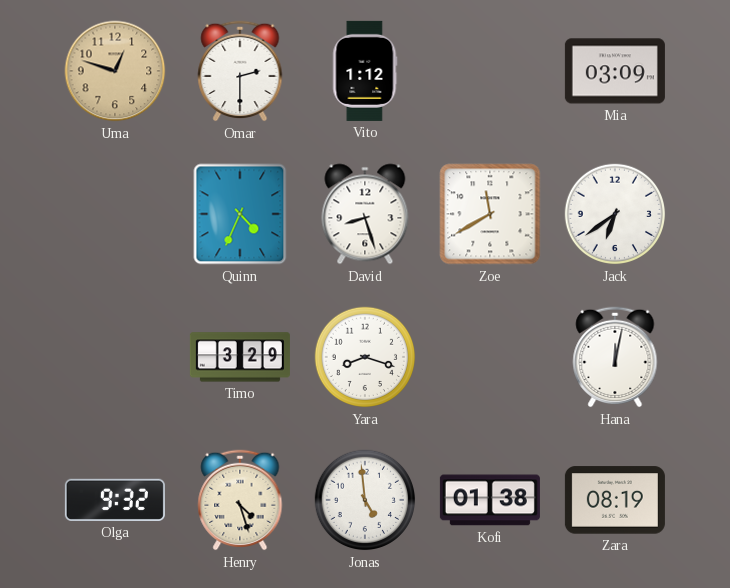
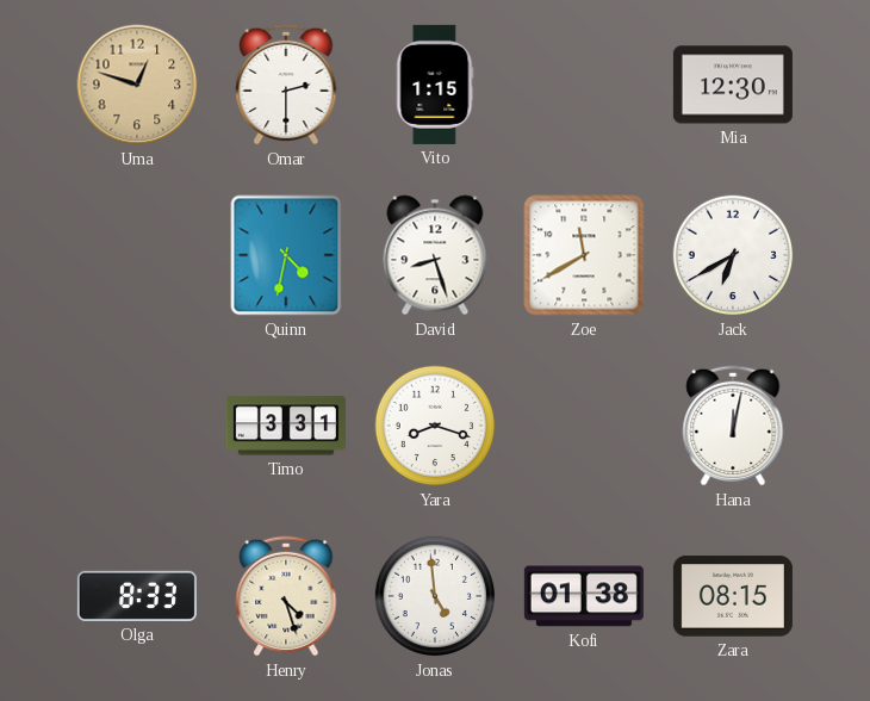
Vito: 1:12 -> 1:15 (435, 85)
Mia: 03:09 -> 12:30 (733, 85)
Quinn: 4:34 -> 4:32 (286, 255)
Jack: 6:39 -> 6:40 (733, 255)
Timo: 3:29 -> 3:31 (286, 426)
Olga: 9:32 -> 8:33 (137, 596)
Zara: 08:19 -> 08:15 (733, 596)
